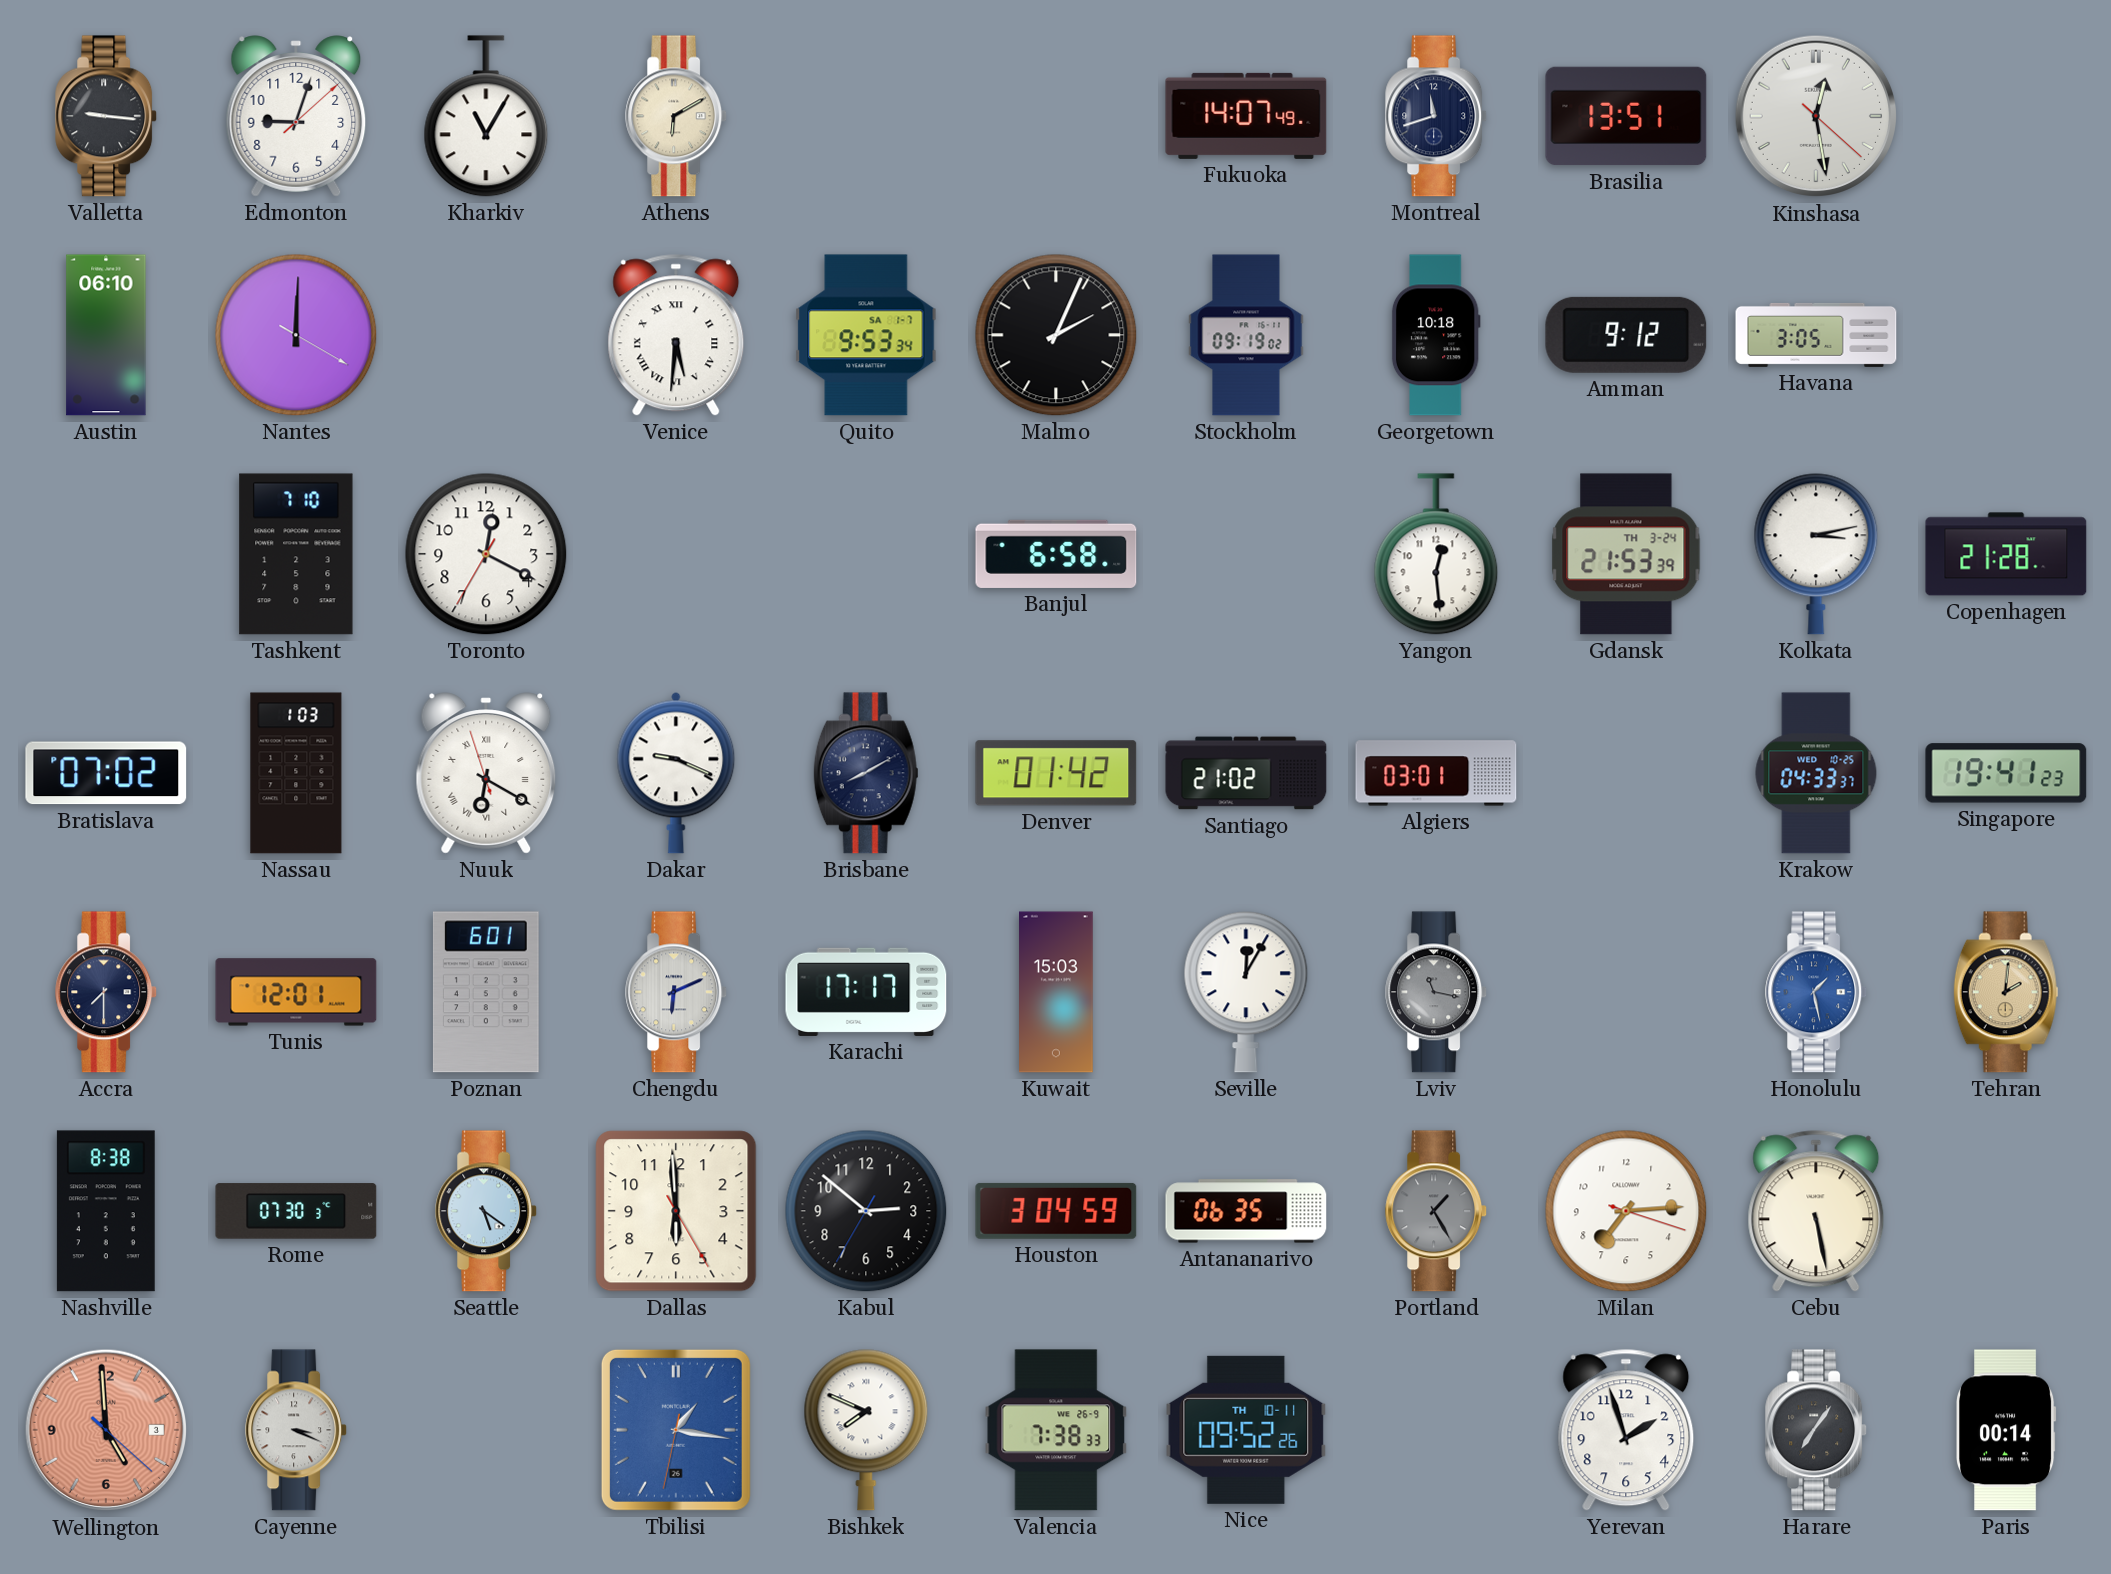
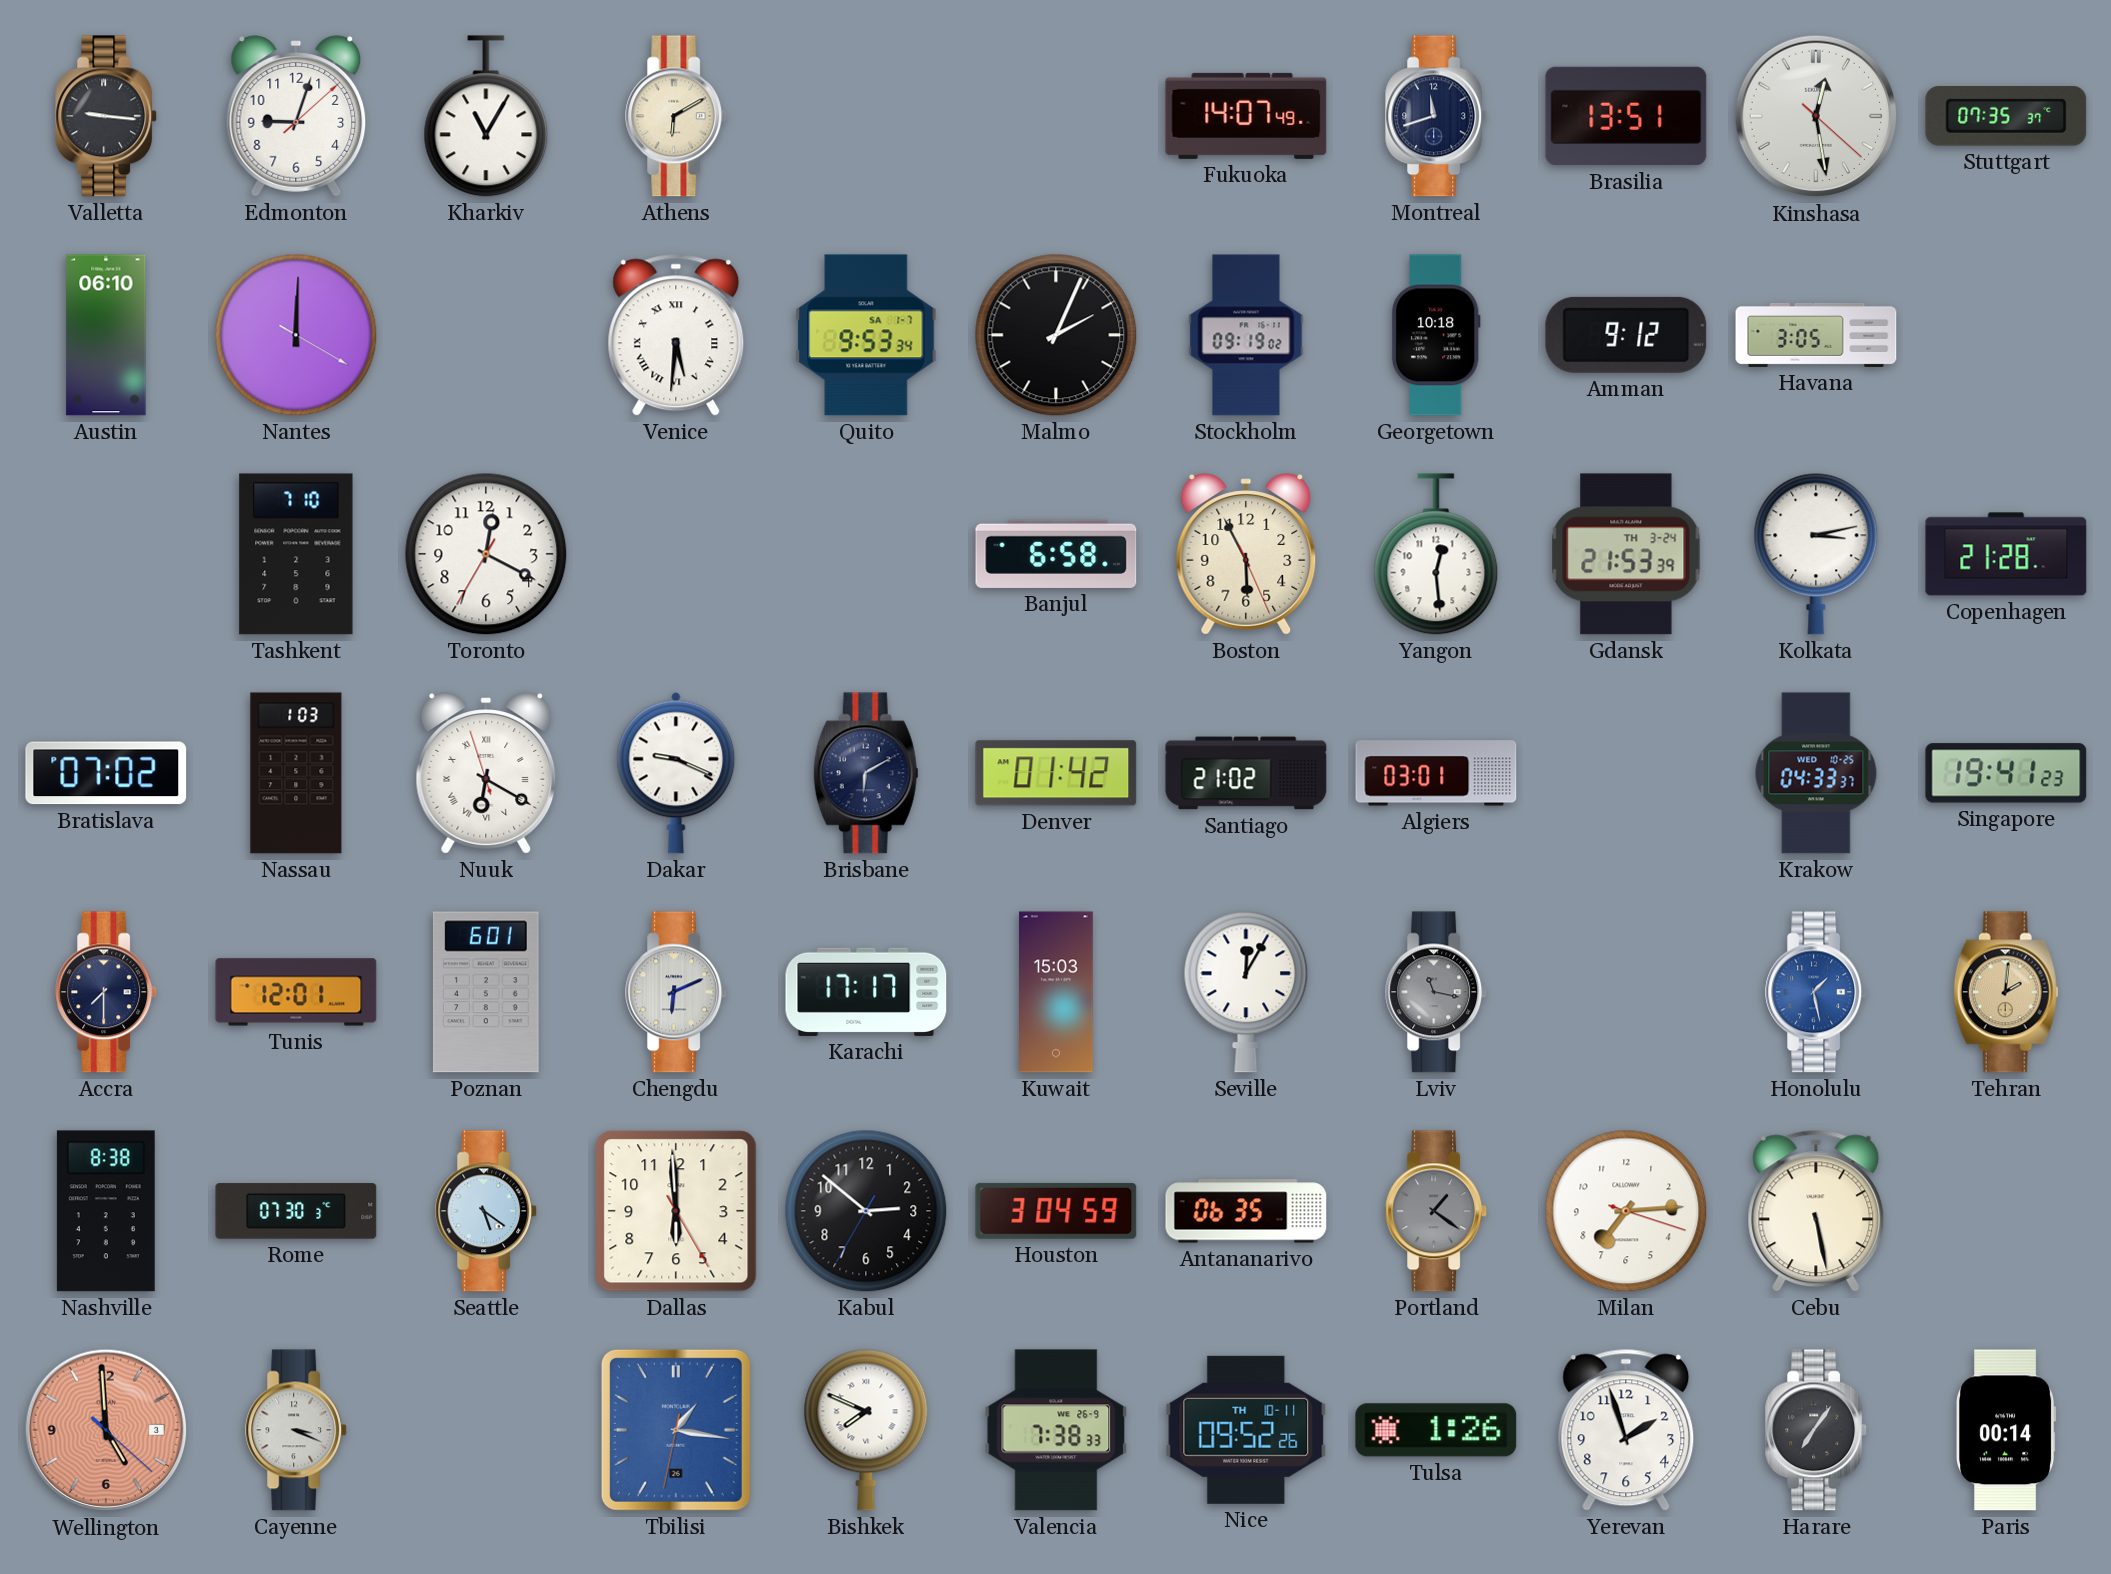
Stuttgart: none -> 07:35 (2006, 117)
Boston: none -> 5:55 (1246, 554)
Brisbane: 8:10 -> 6:10 (866, 773)
Portland: 1:25 -> 1:21 (1437, 1211)
Tulsa: none -> 1:26 (1436, 1430)
